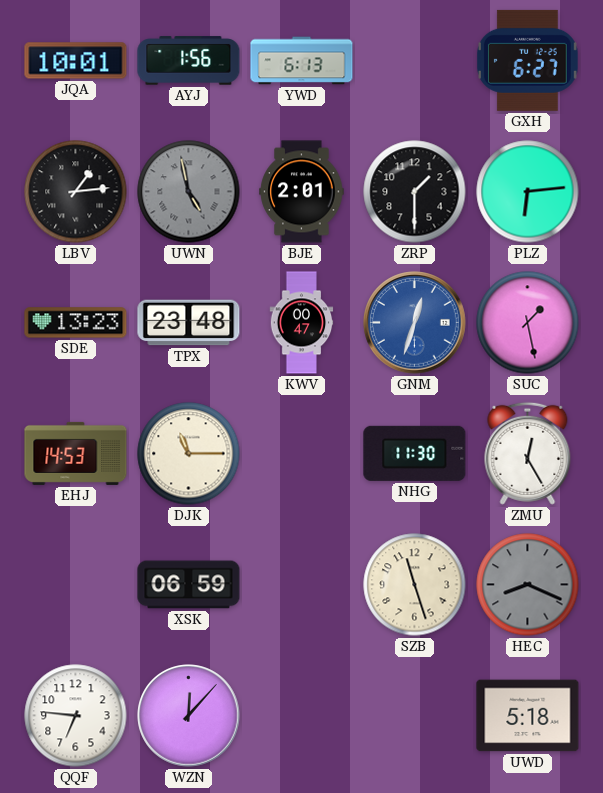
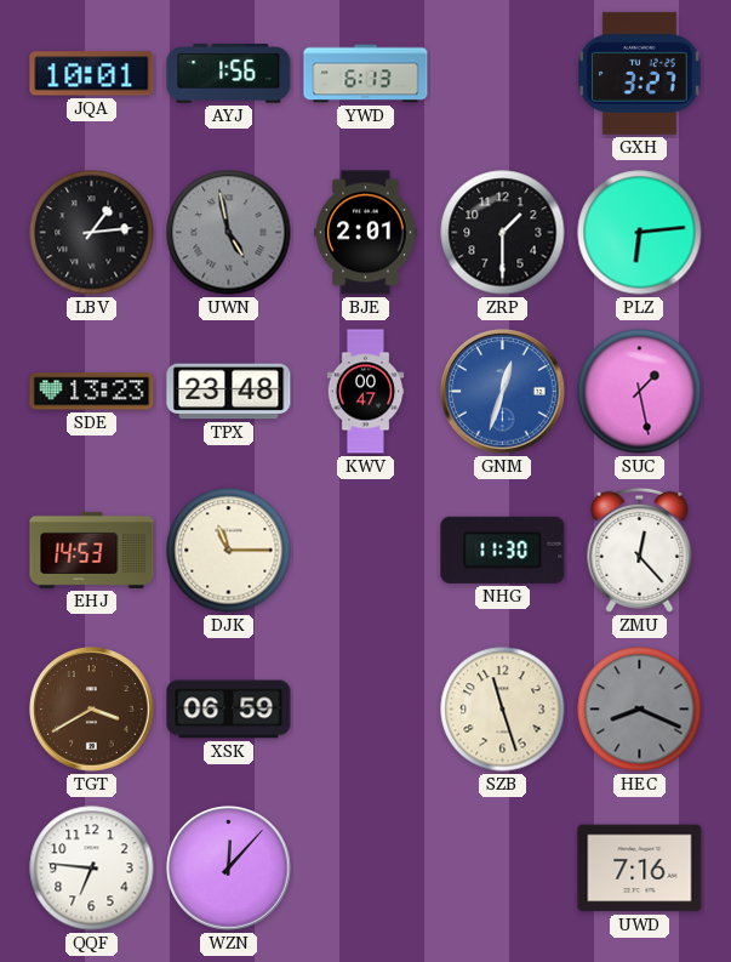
GXH: 6:27 -> 3:27 (639, 73)
ZMU: 12:25 -> 12:23 (640, 550)
TGT: none -> 3:40 (92, 710)
UWD: 5:18 -> 7:16 (640, 869)
